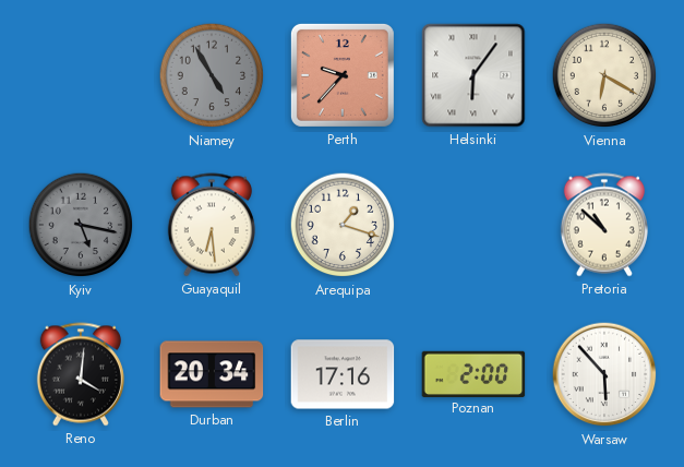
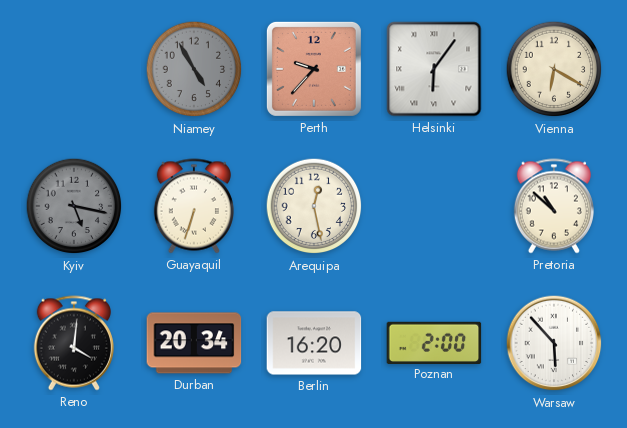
Guayaquil: 6:29 -> 6:33 (194, 206)
Arequipa: 1:18 -> 12:28 (314, 206)
Berlin: 17:16 -> 16:20 (314, 343)
